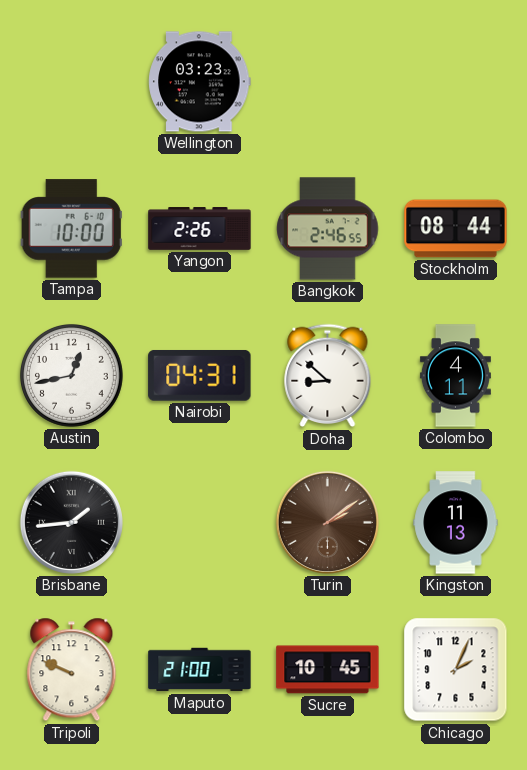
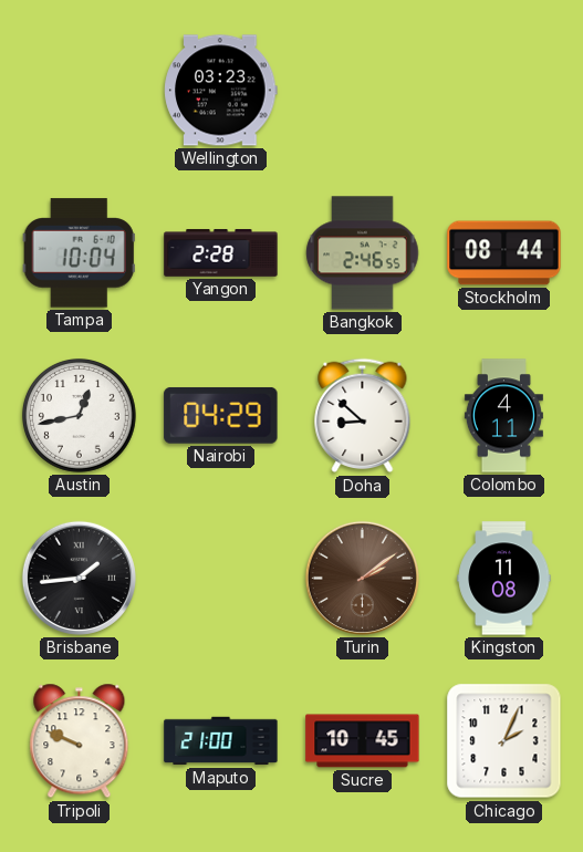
Tampa: 10:00 -> 10:04 (79, 253)
Yangon: 2:26 -> 2:28 (221, 253)
Nairobi: 04:31 -> 04:29 (221, 415)
Kingston: 11:13 -> 11:08 (504, 579)
